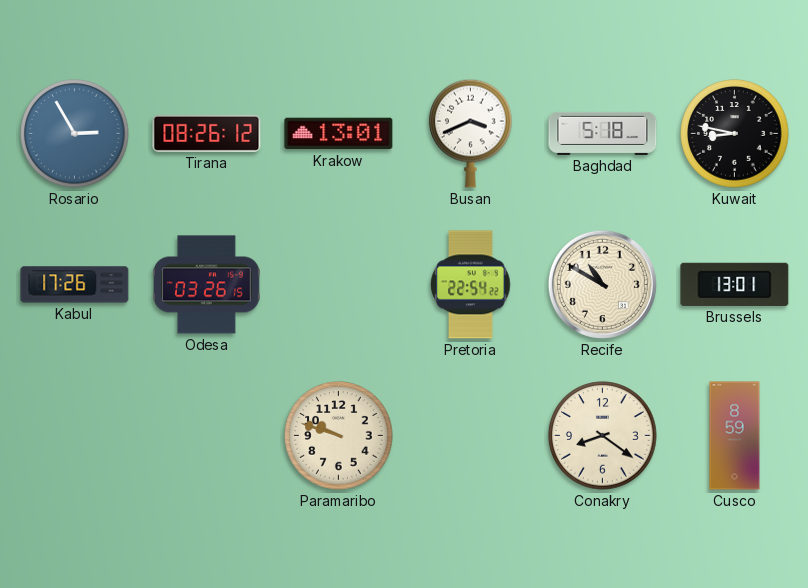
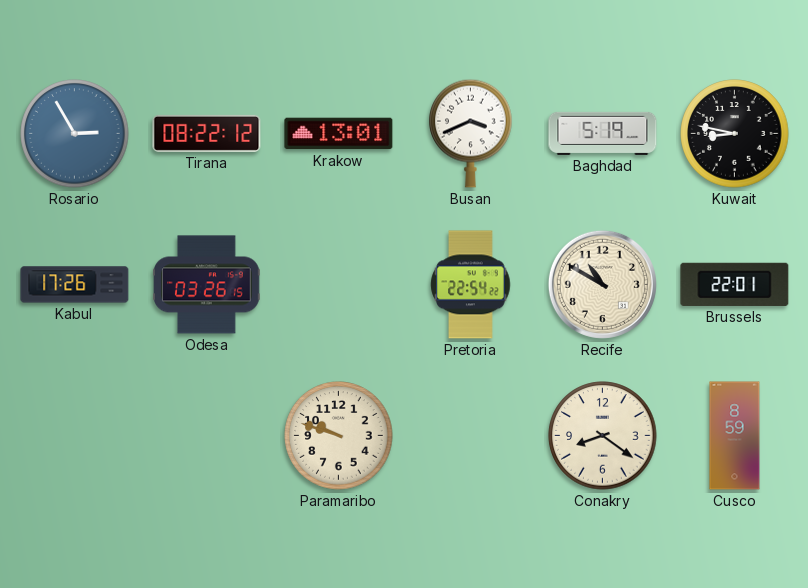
Tirana: 08:26 -> 08:22 (207, 133)
Baghdad: 5:18 -> 5:19 (603, 133)
Brussels: 13:01 -> 22:01 (735, 284)
